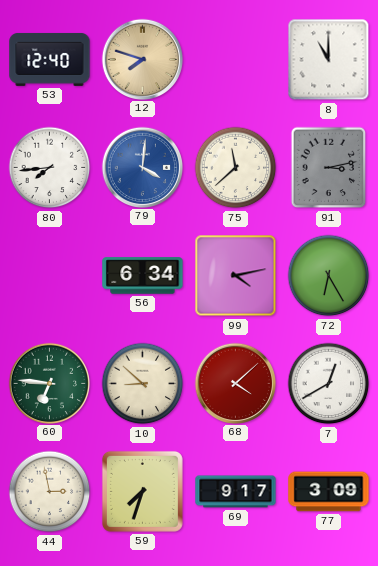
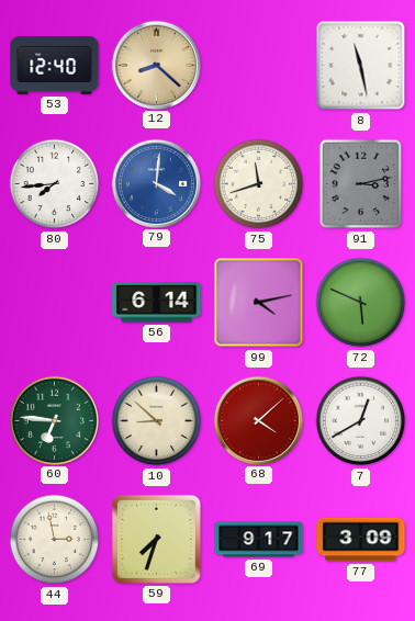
12: 7:48 -> 8:22 (156, 65)
8: 11:00 -> 11:28 (361, 66)
75: 11:38 -> 11:42 (259, 184)
56: 6:34 -> 6:14 (157, 303)
72: 6:25 -> 5:49 (361, 303)
